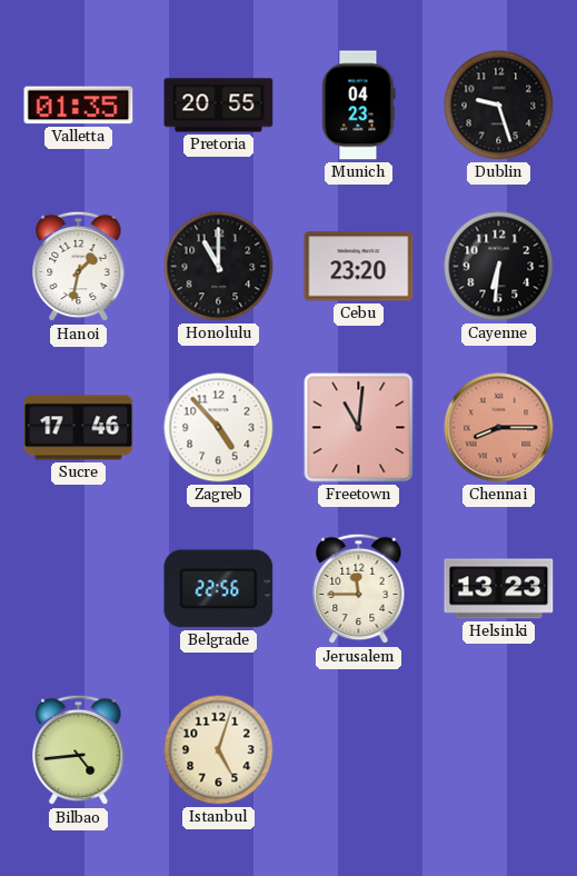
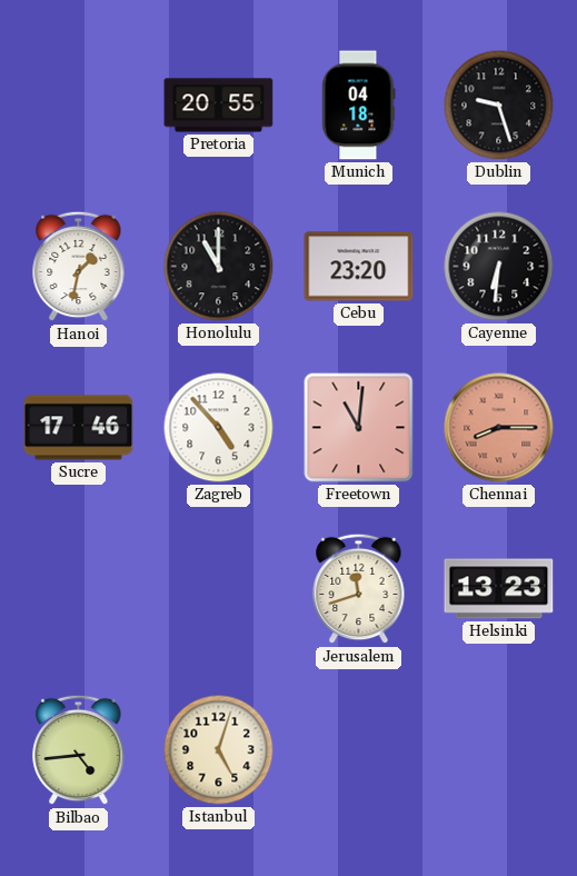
Valletta: 01:35 -> none (79, 106)
Munich: 04:23 -> 04:18 (359, 106)
Belgrade: 22:56 -> none (219, 589)
Jerusalem: 11:45 -> 11:42 (359, 589)
